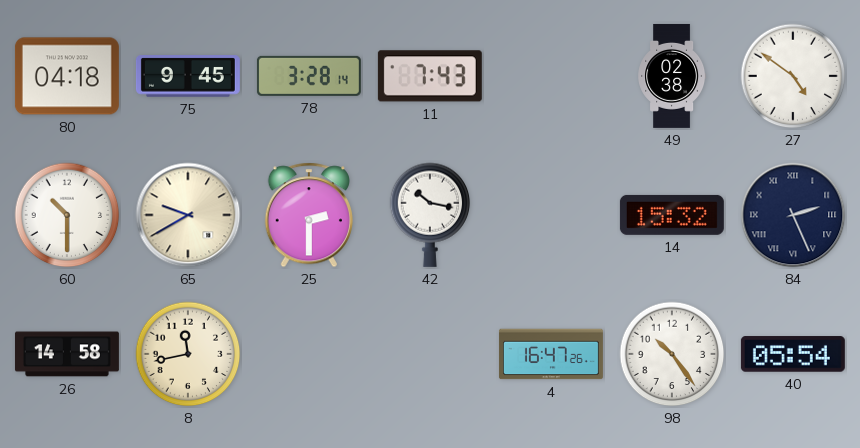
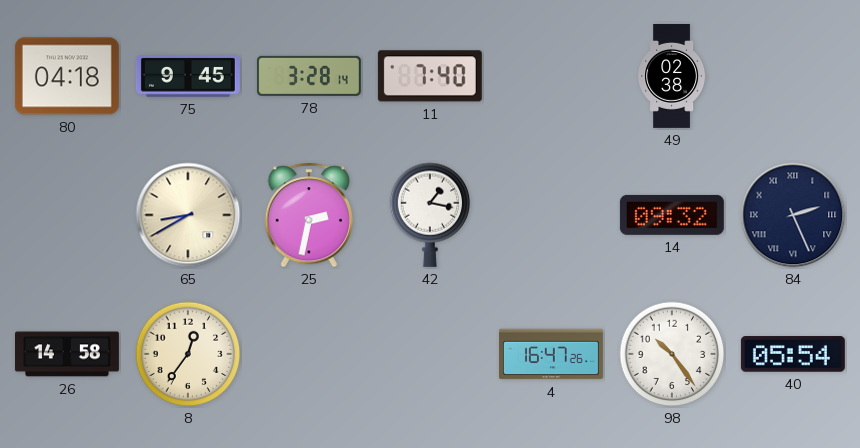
11: 7:43 -> 7:40 (430, 76)
27: 4:51 -> none (793, 76)
60: 10:30 -> none (67, 215)
65: 9:40 -> 8:40 (188, 215)
25: 2:30 -> 2:32 (308, 215)
42: 10:17 -> 1:17 (430, 215)
14: 15:32 -> 09:32 (672, 215)
8: 11:43 -> 12:36 (188, 354)
